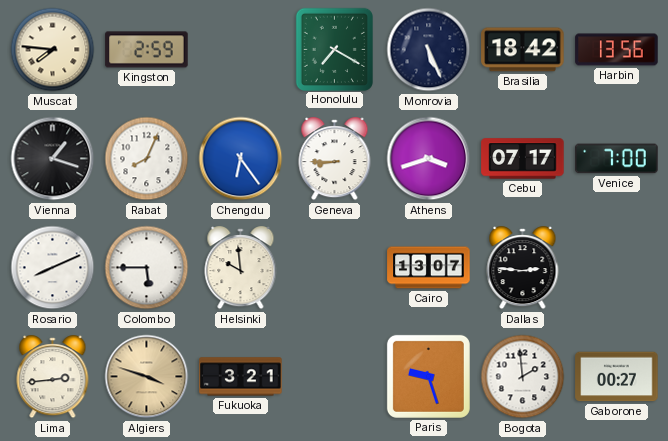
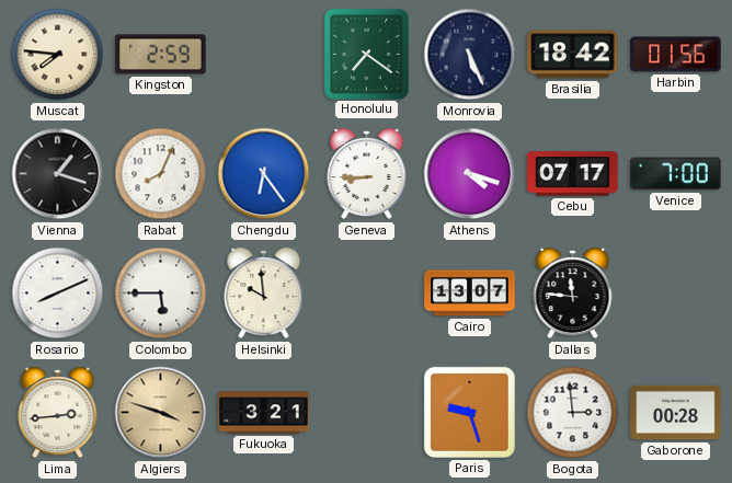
Honolulu: 7:20 -> 7:21 (366, 54)
Harbin: 13:56 -> 01:56 (676, 55)
Athens: 3:42 -> 4:18 (470, 174)
Dallas: 2:46 -> 11:46 (573, 294)
Bogota: 1:59 -> 2:59 (573, 413)
Gaborone: 00:27 -> 00:28 (676, 413)
